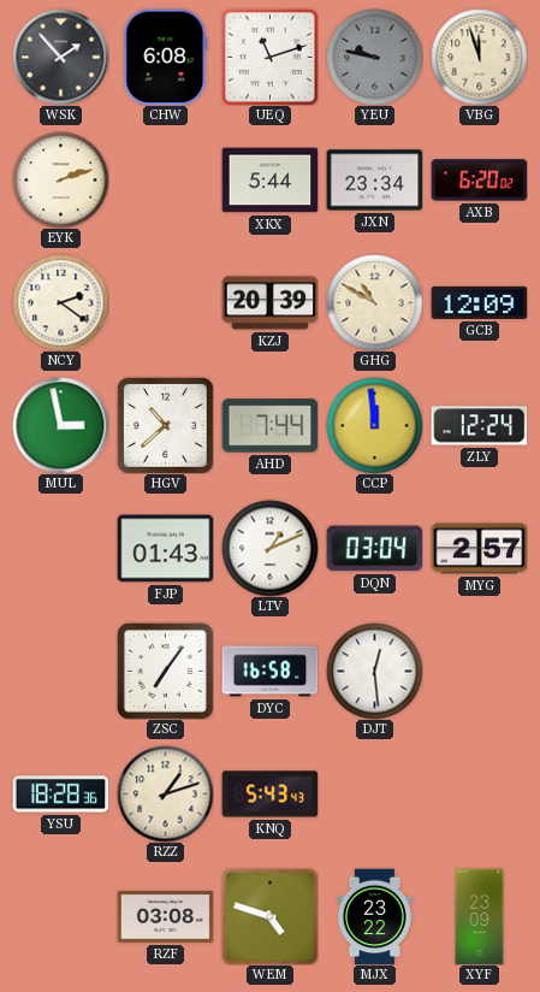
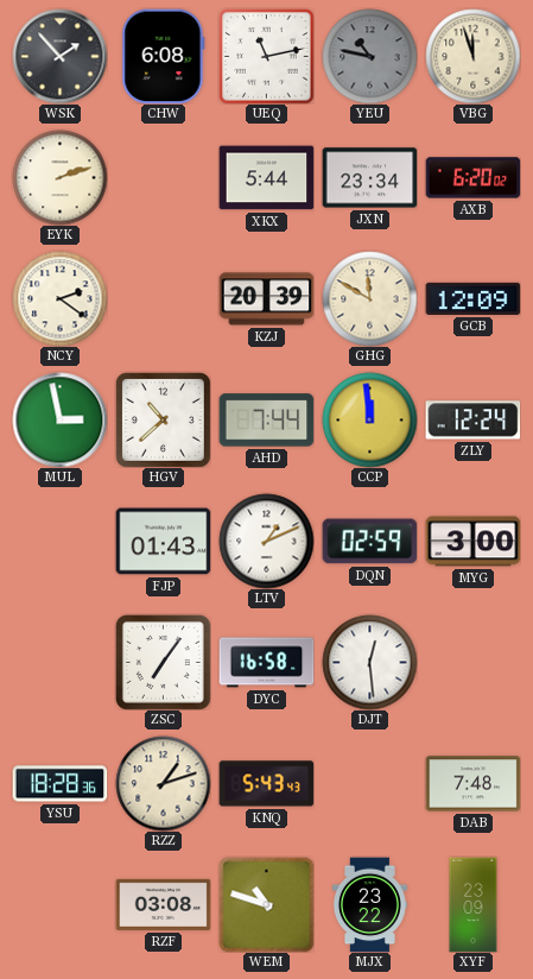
UEQ: 11:12 -> 11:13 (266, 56)
YEU: 9:47 -> 10:47 (369, 56)
GHG: 10:50 -> 11:50 (369, 298)
DQN: 03:04 -> 02:59 (369, 542)
MYG: 2:57 -> 3:00 (472, 542)
DAB: none -> 7:48 (472, 784)
WEM: 4:48 -> 10:48 (266, 904)
